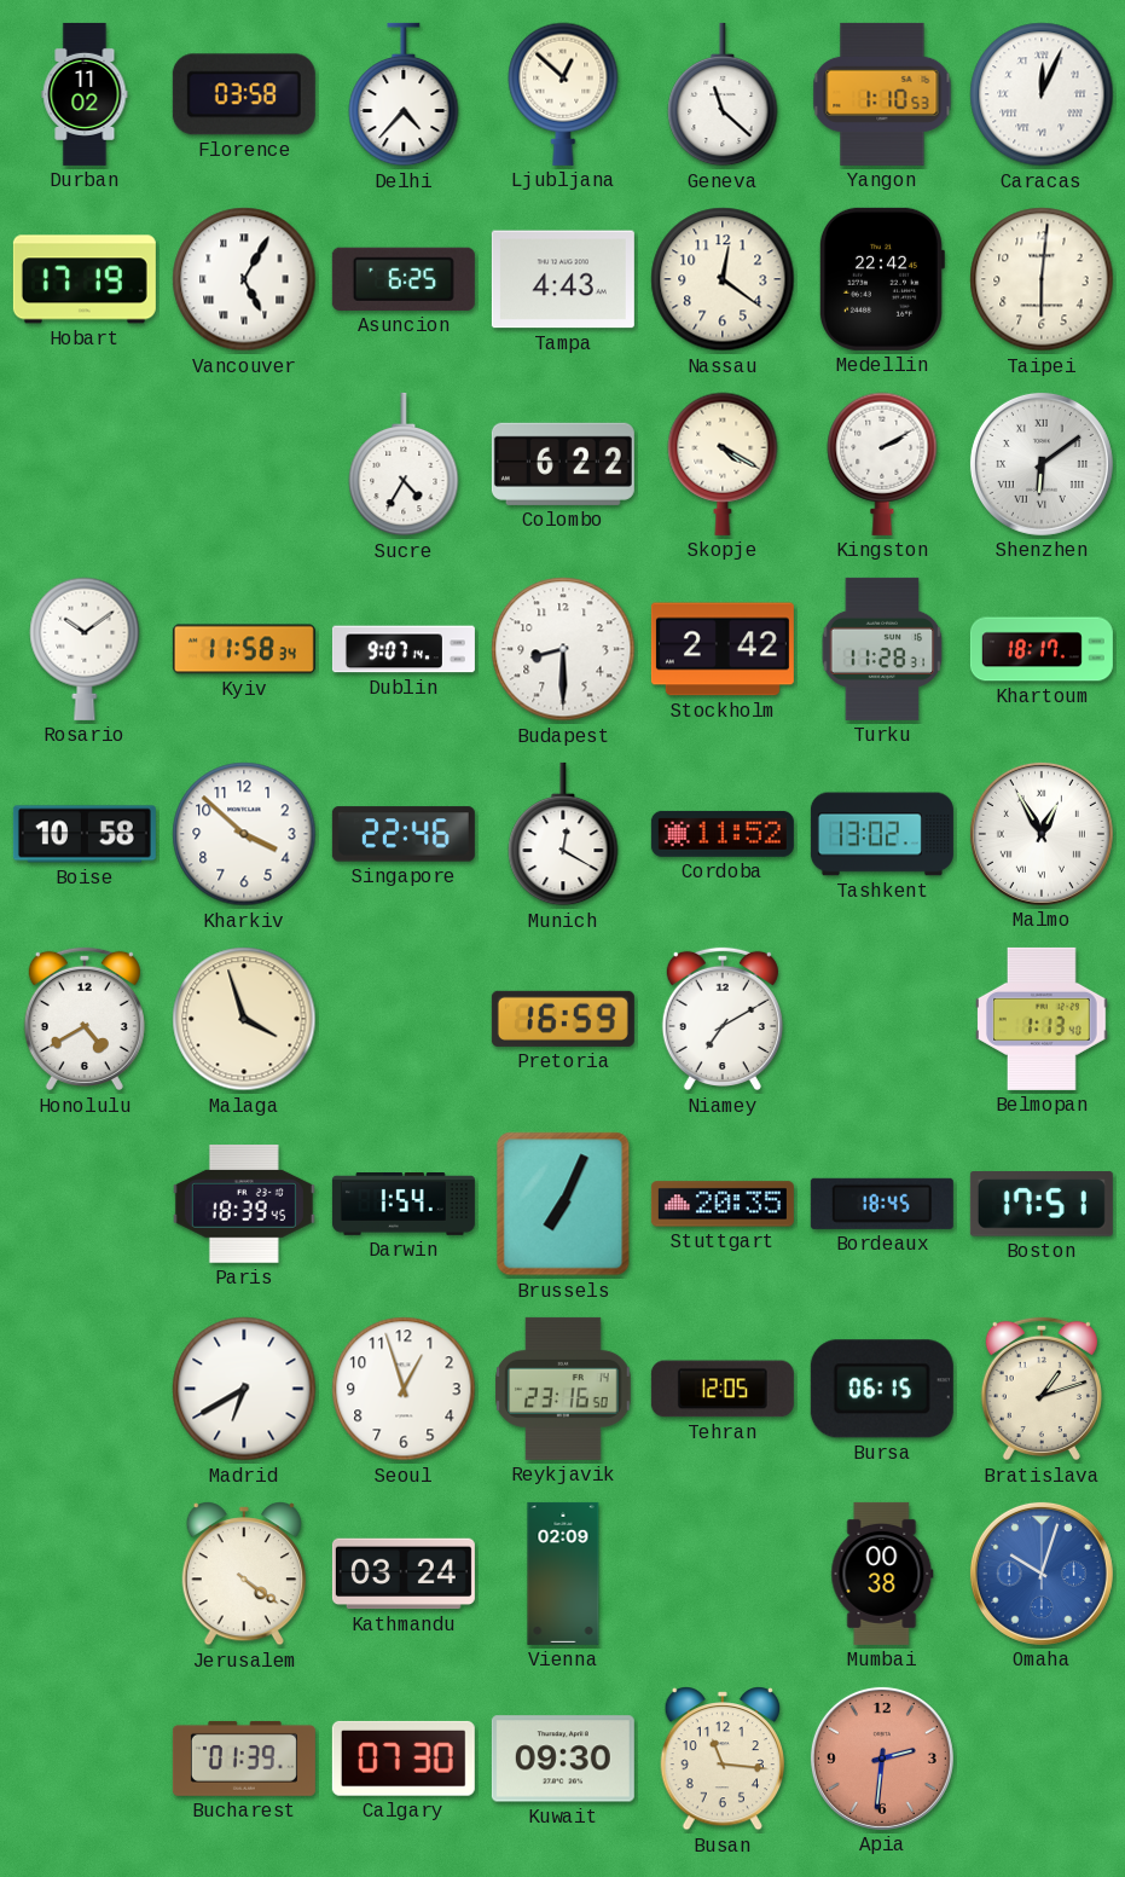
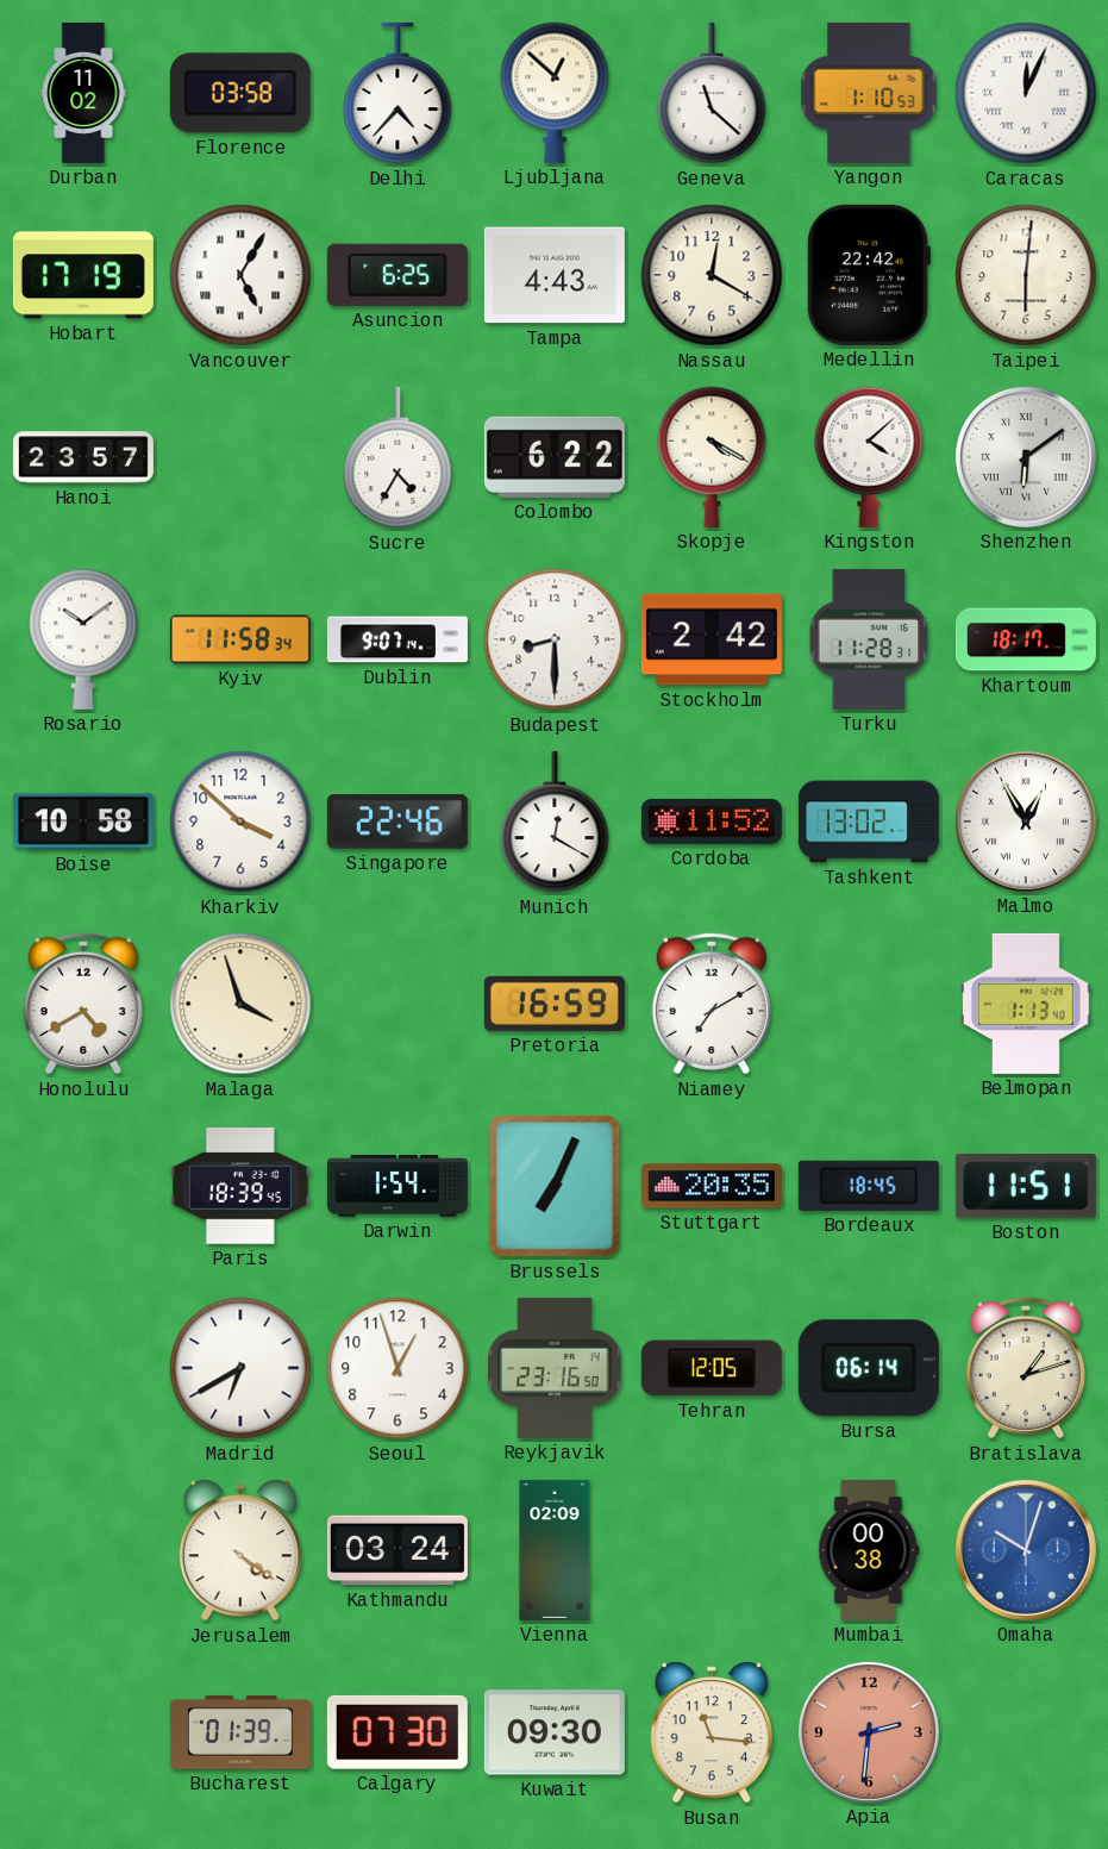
Nassau: 12:21 -> 12:20 (712, 275)
Hanoi: none -> 23:57 (83, 457)
Kingston: 2:10 -> 4:08 (869, 457)
Boston: 17:51 -> 11:51 (1026, 1186)
Bursa: 06:15 -> 06:14 (869, 1368)
